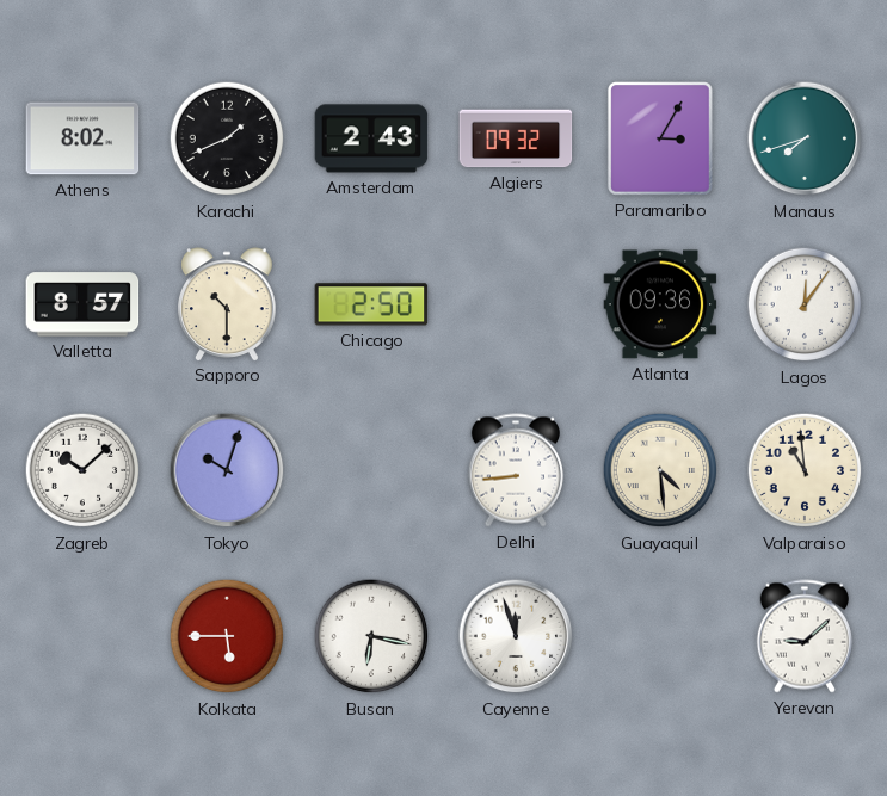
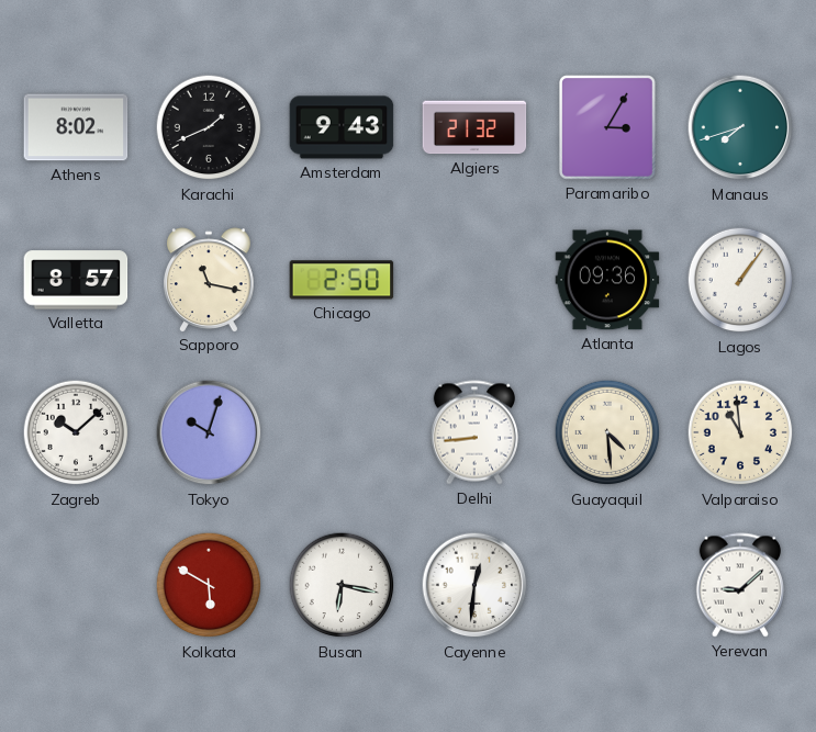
Amsterdam: 2:43 -> 9:43 (342, 127)
Algiers: 09:32 -> 21:32 (474, 127)
Sapporo: 10:30 -> 11:17 (210, 280)
Lagos: 12:06 -> 1:06 (740, 280)
Kolkata: 5:45 -> 5:50 (209, 585)
Cayenne: 11:57 -> 12:31 (474, 585)
